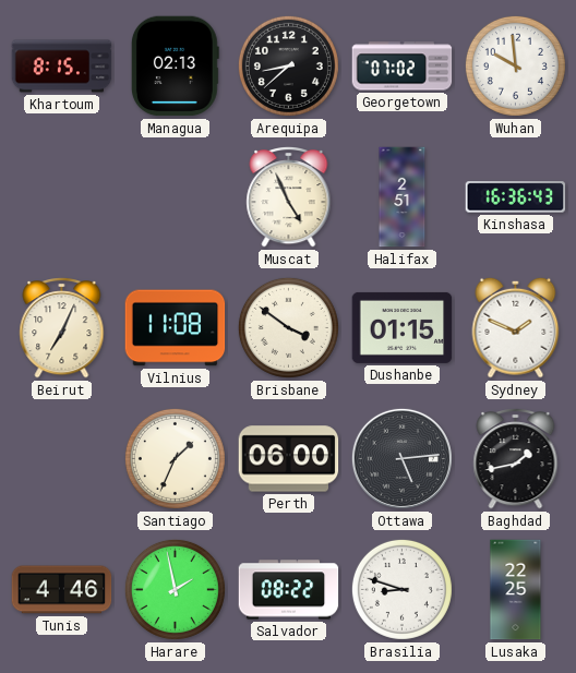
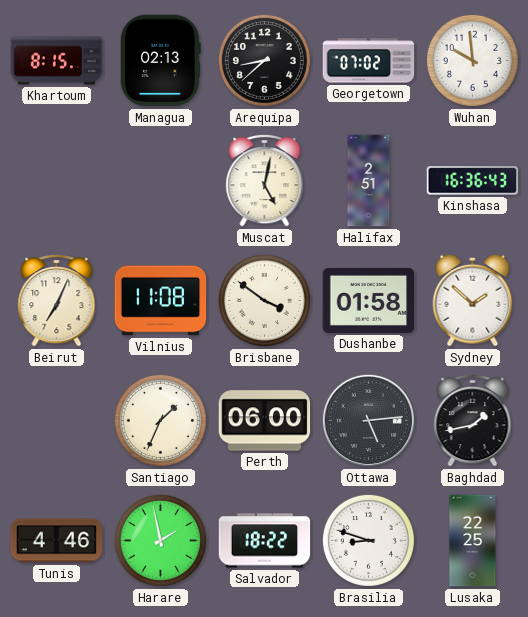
Muscat: 4:56 -> 5:02 (265, 181)
Dushanbe: 01:15 -> 01:58 (369, 300)
Sydney: 1:49 -> 1:52 (473, 300)
Salvador: 08:22 -> 18:22 (265, 541)
